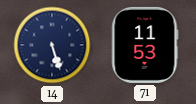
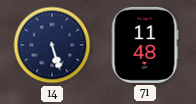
71: 11:53 -> 11:48 (145, 45)
